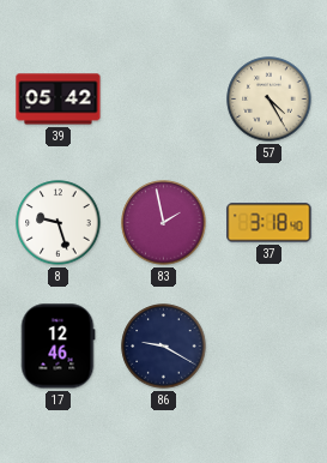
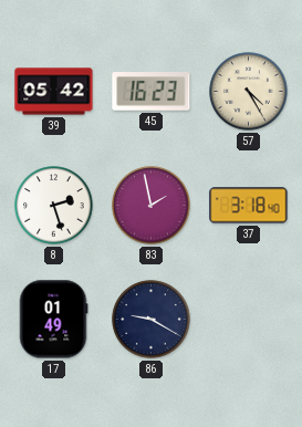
45: none -> 16:23 (152, 92)
8: 9:27 -> 2:27 (54, 206)
17: 12:46 -> 01:49 (53, 320)
